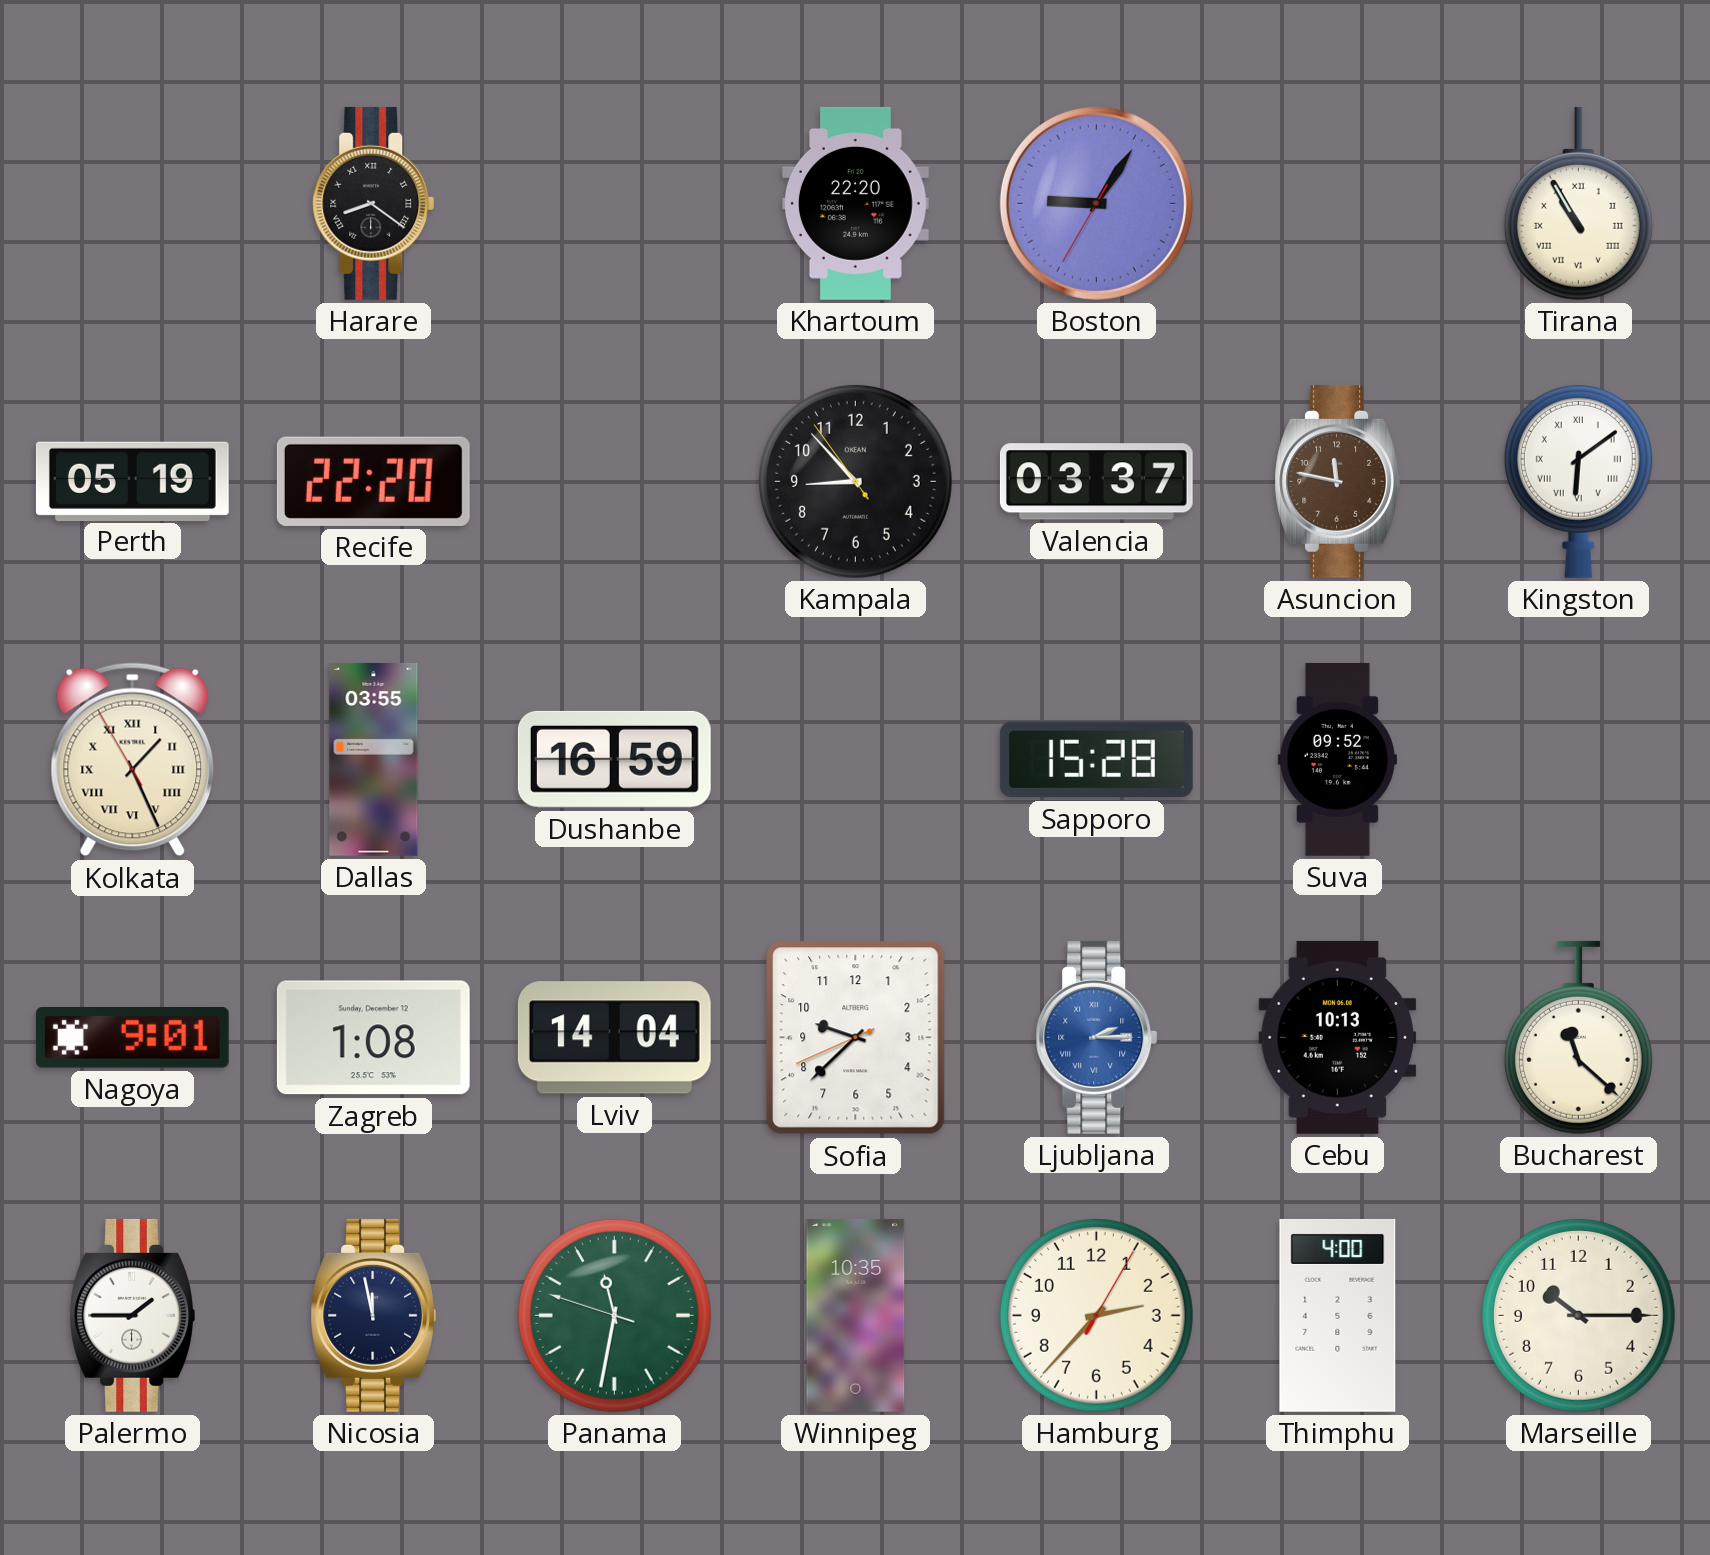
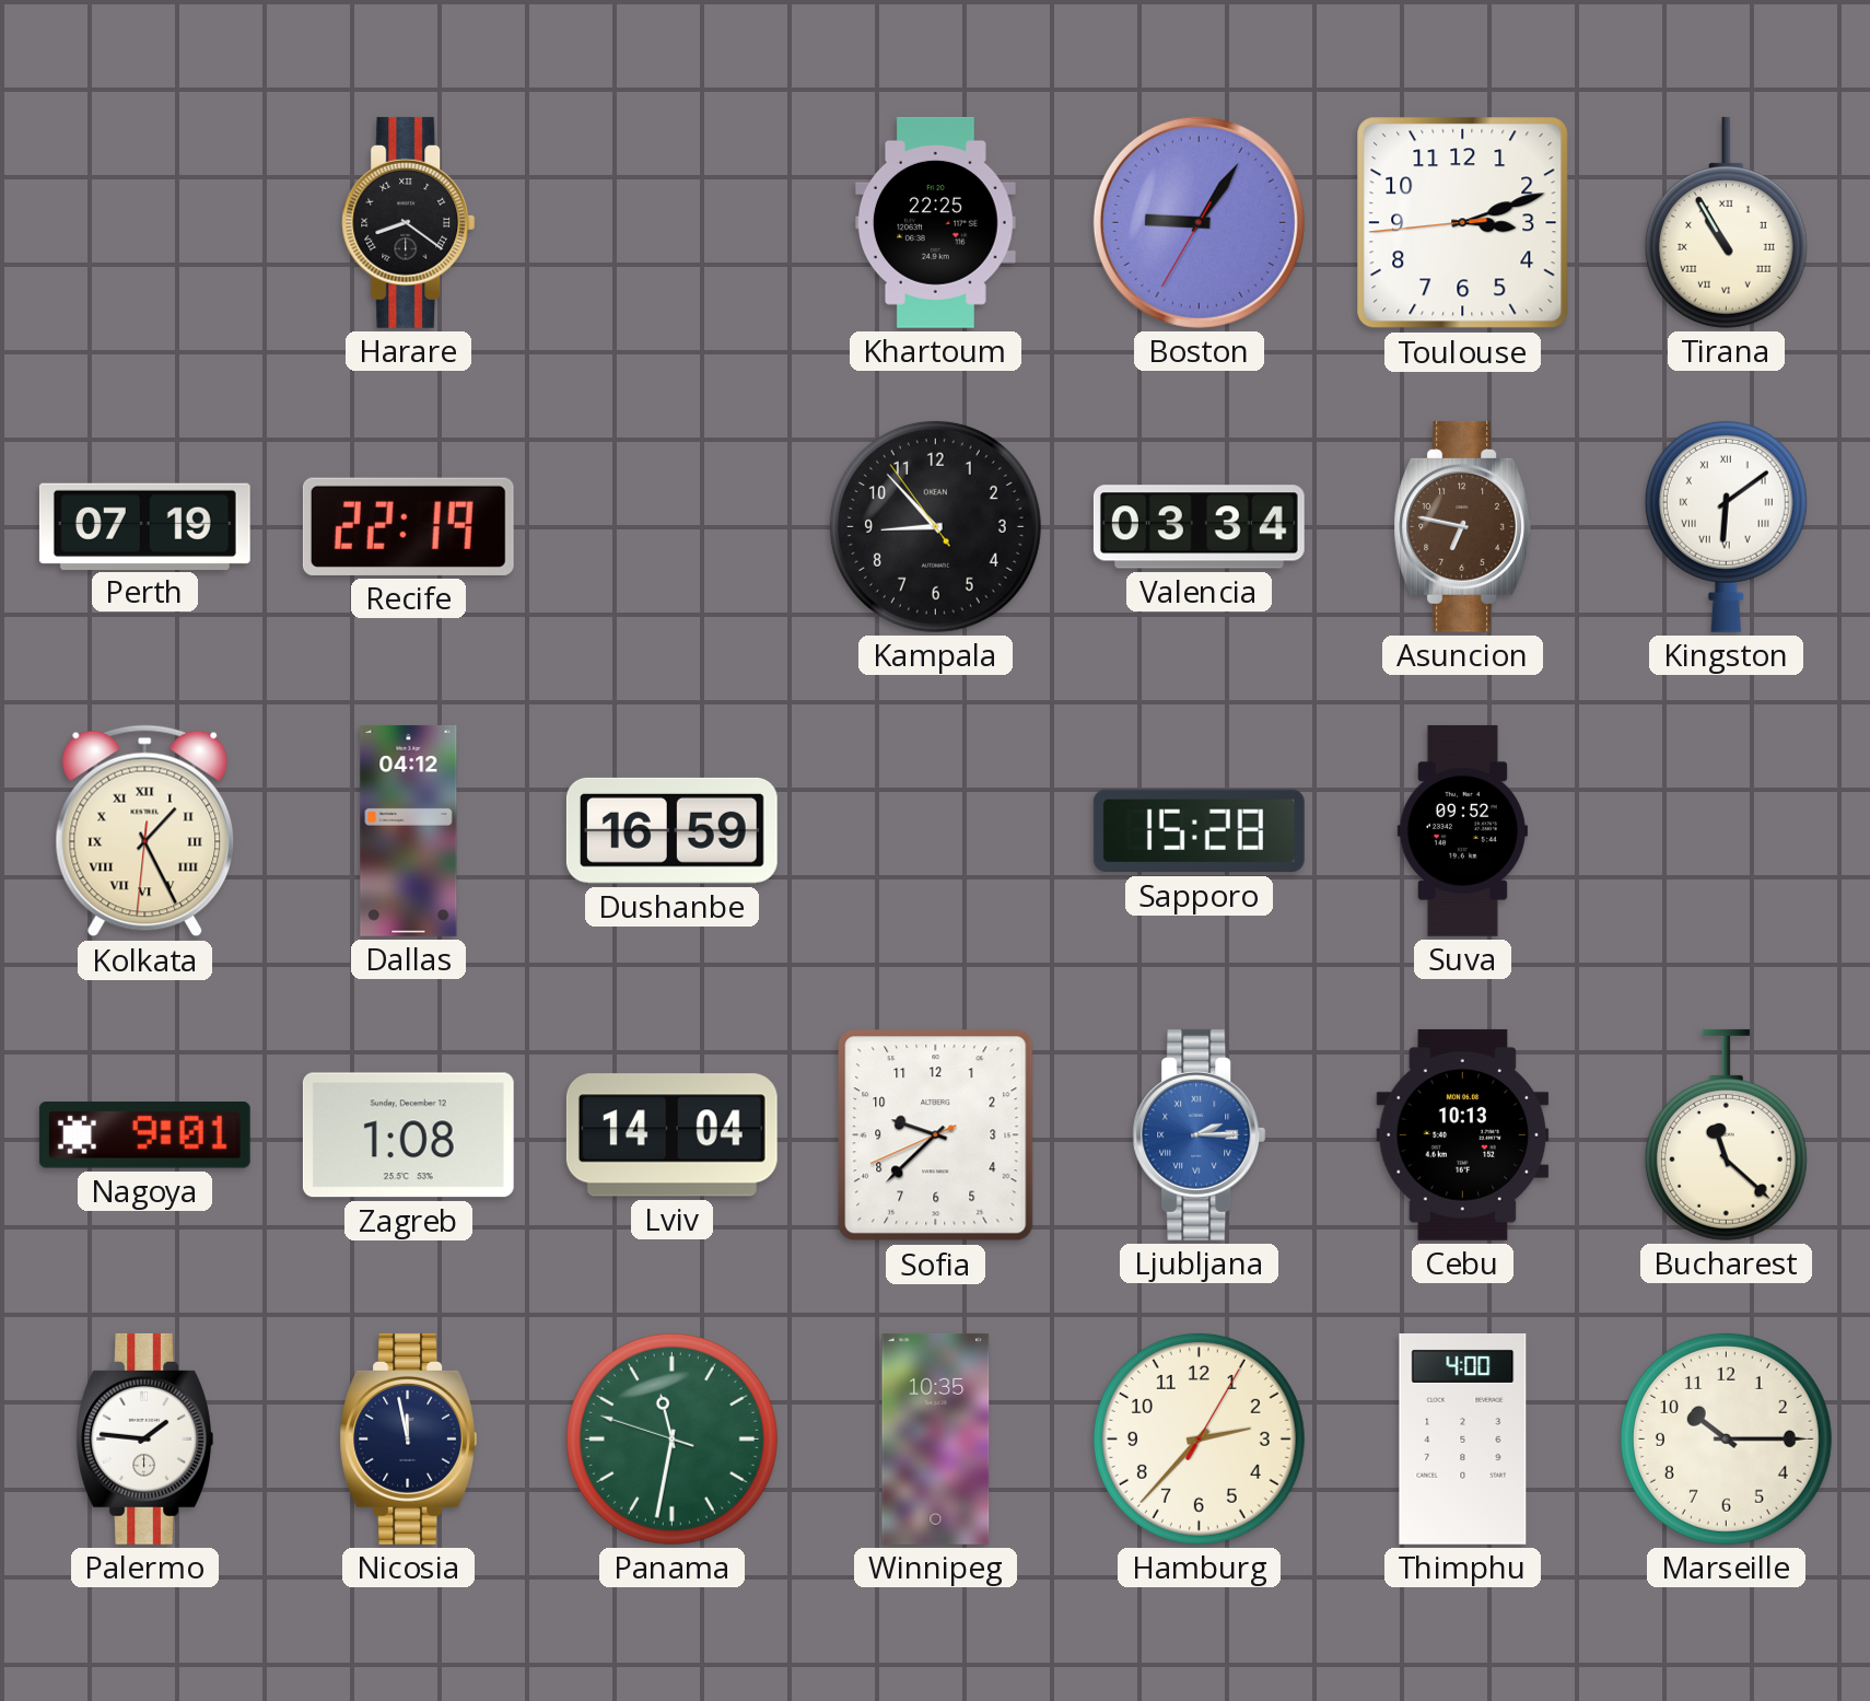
Khartoum: 22:20 -> 22:25 (935, 222)
Toulouse: none -> 3:11 (1463, 223)
Perth: 05:19 -> 07:19 (144, 526)
Recife: 22:20 -> 22:19 (408, 526)
Valencia: 03:37 -> 03:34 (1199, 527)
Asuncion: 11:47 -> 6:47 (1462, 526)
Kolkata: 1:25:55 -> 1:25:31 (145, 831)
Dallas: 03:55 -> 04:12 (409, 830)
Palermo: 1:45 -> 1:46 (144, 1438)
